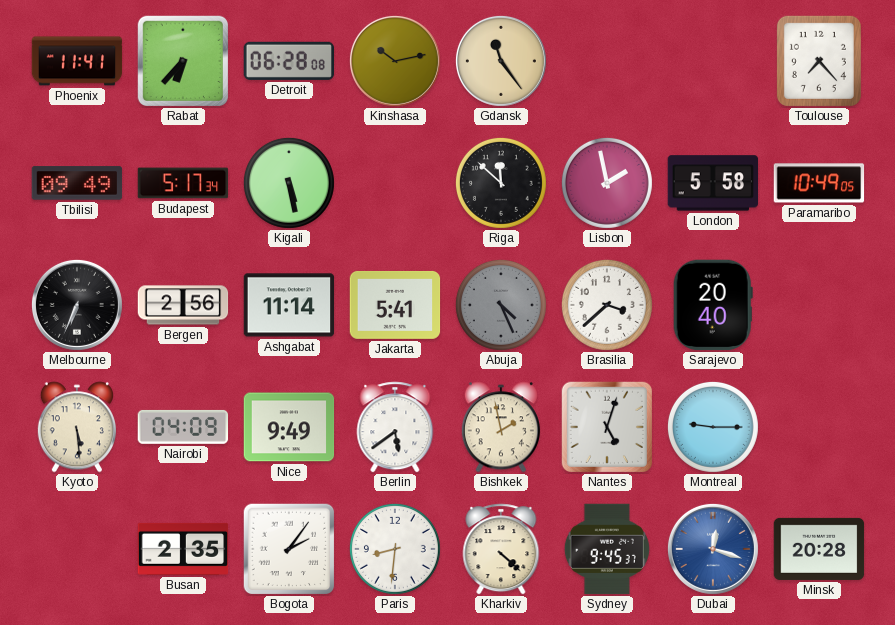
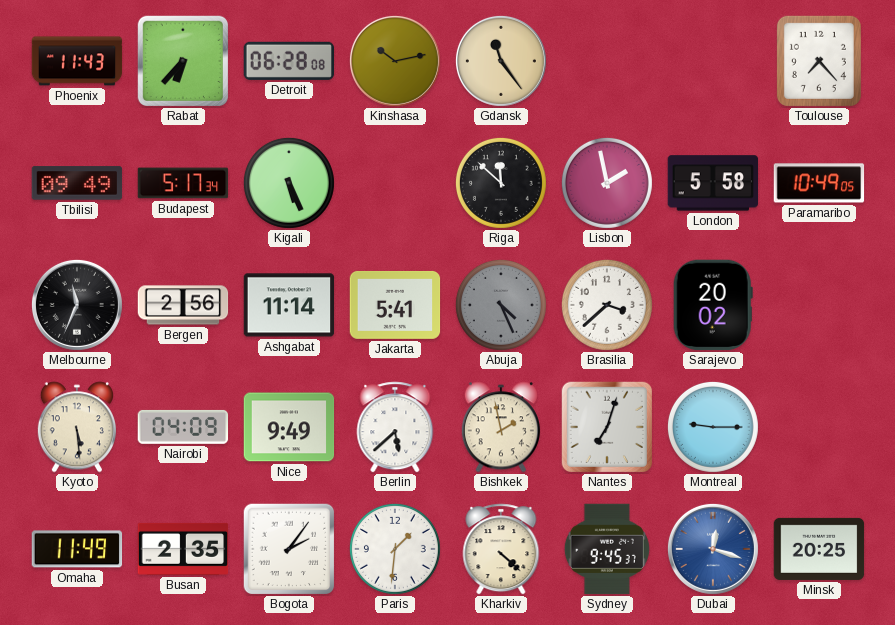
Phoenix: 11:41 -> 11:43 (77, 61)
Kigali: 5:28 -> 5:26 (289, 183)
Melbourne: 6:34 -> 11:34 (77, 305)
Sarajevo: 20:40 -> 20:02 (713, 305)
Berlin: 5:39 -> 5:38 (395, 427)
Nantes: 5:03 -> 7:03 (606, 426)
Omaha: none -> 11:49 (77, 549)
Paris: 8:31 -> 1:31 (395, 549)
Minsk: 20:28 -> 20:25 (819, 549)
